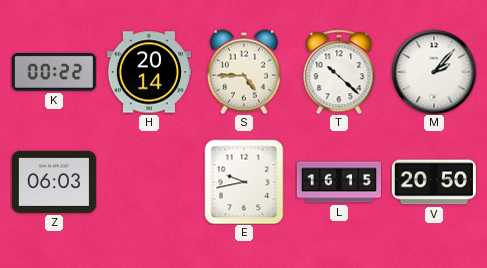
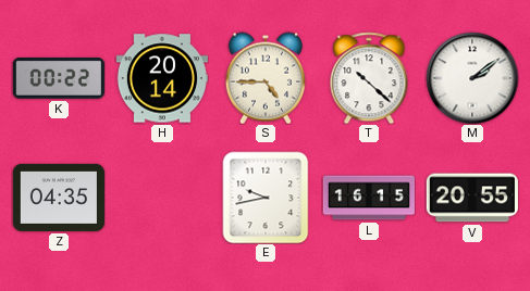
M: 2:07 -> 2:09 (472, 78)
Z: 06:03 -> 04:35 (59, 198)
V: 20:50 -> 20:55 (472, 198)
